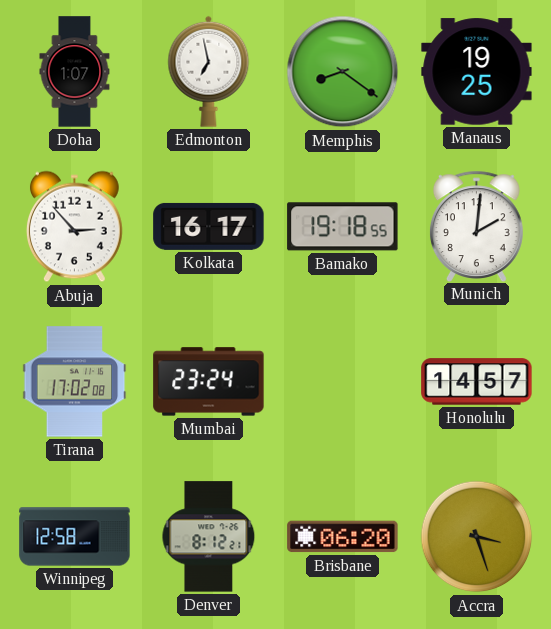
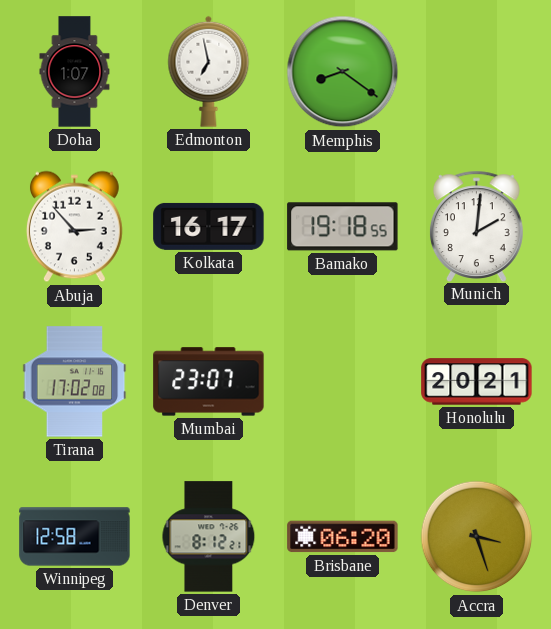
Manaus: 19:25 -> none (477, 72)
Mumbai: 23:24 -> 23:07 (209, 382)
Honolulu: 14:57 -> 20:21 (477, 382)
